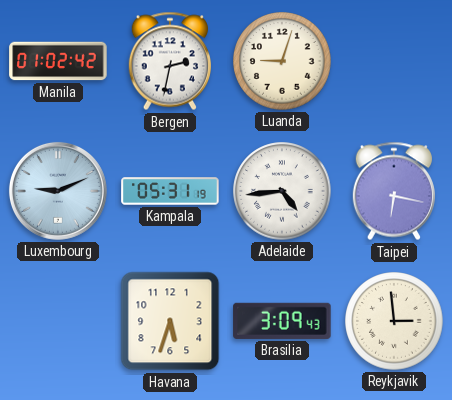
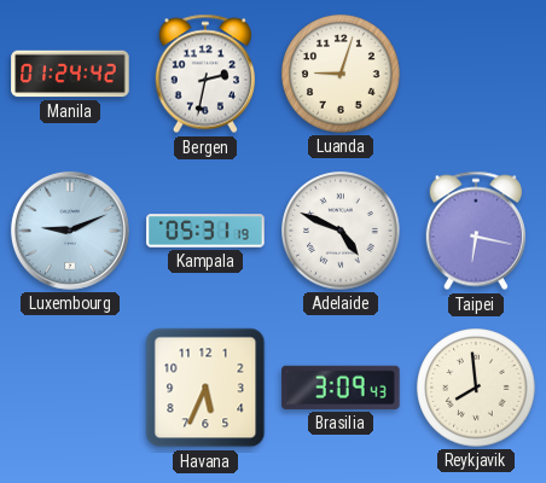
Manila: 01:02 -> 01:24 (70, 74)
Adelaide: 4:44 -> 4:49 (341, 231)
Havana: 5:33 -> 5:34 (205, 388)
Reykjavik: 2:59 -> 7:59 (476, 388)
